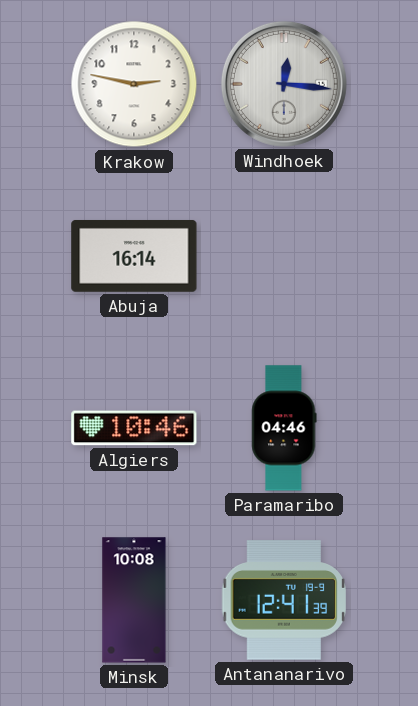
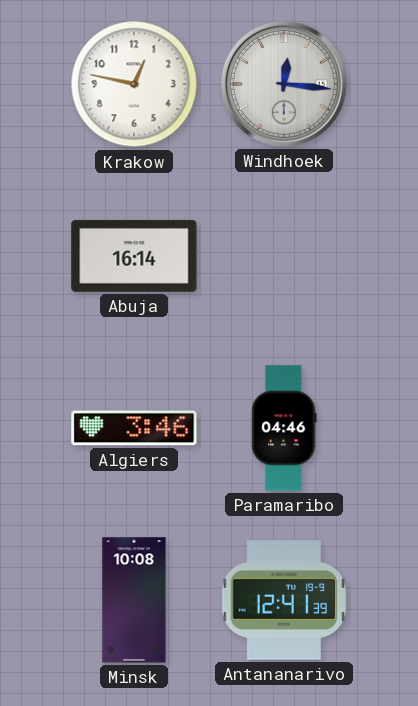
Krakow: 2:47 -> 12:47 (134, 84)
Algiers: 10:46 -> 3:46 (134, 428)
